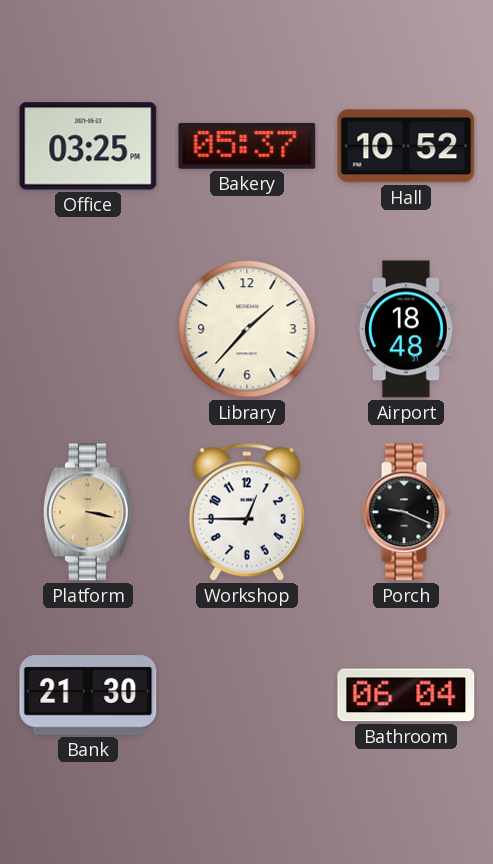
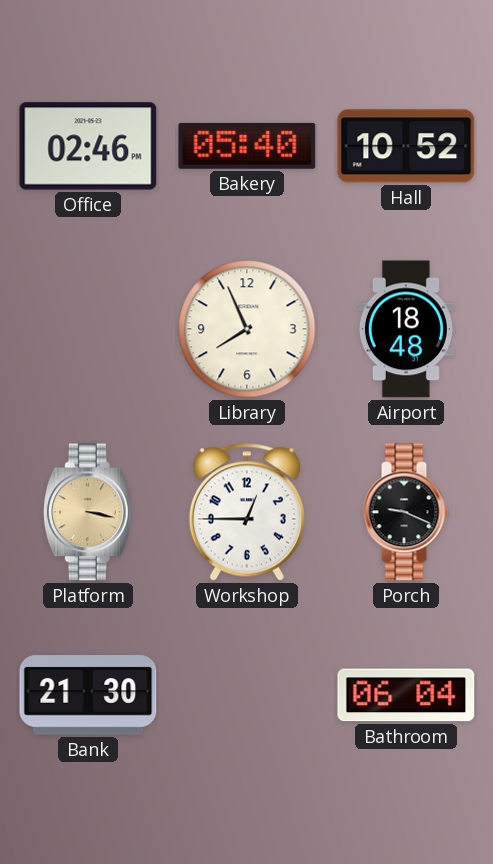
Office: 03:25 -> 02:46 (88, 146)
Bakery: 05:37 -> 05:40 (247, 146)
Library: 1:37 -> 7:56 (247, 329)
